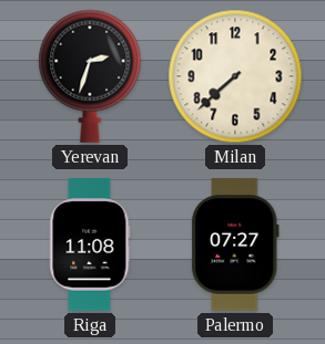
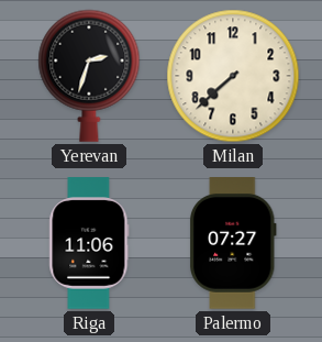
Riga: 11:08 -> 11:06 (89, 243)
